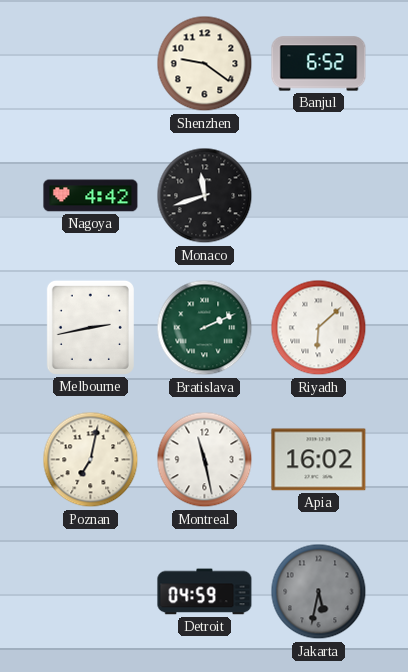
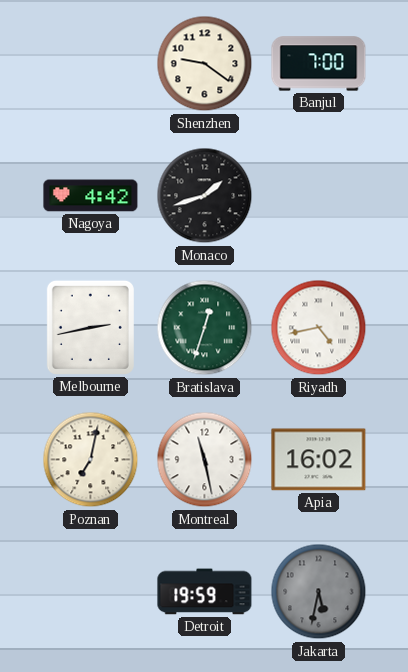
Banjul: 6:52 -> 7:00 (319, 64)
Monaco: 11:42 -> 1:42 (205, 196)
Bratislava: 2:11 -> 12:33 (205, 328)
Riyadh: 6:08 -> 4:43 (319, 328)
Detroit: 04:59 -> 19:59 (205, 592)
